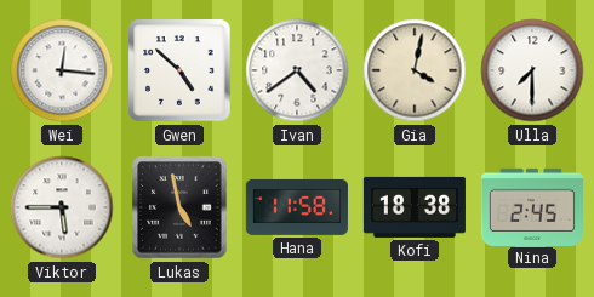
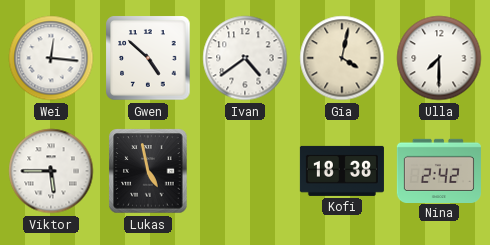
Hana: 11:58 -> none (297, 207)
Nina: 2:45 -> 2:42 (439, 170)
